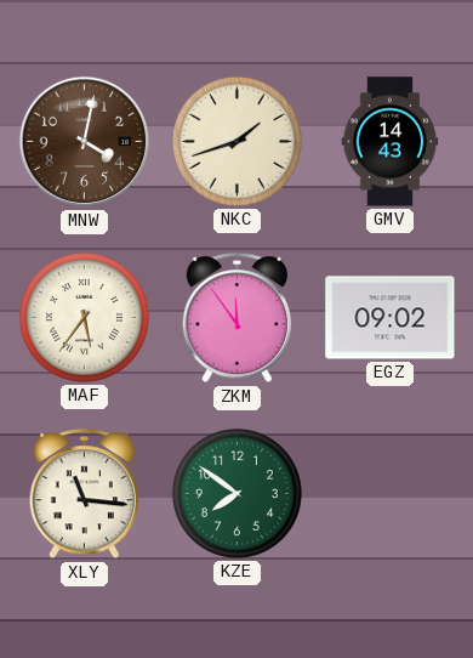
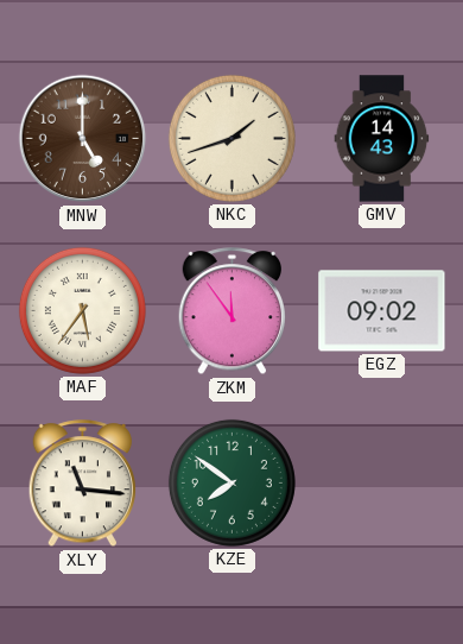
MNW: 4:02 -> 5:00 (83, 139)
